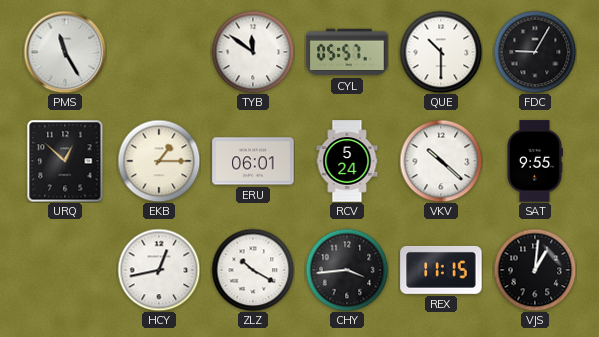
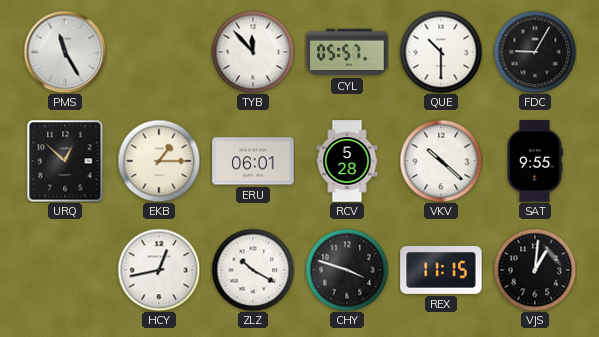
TYB: 11:51 -> 11:53 (253, 52)
RCV: 5:24 -> 5:28 (347, 161)
CHY: 3:44 -> 3:48 (347, 270)
